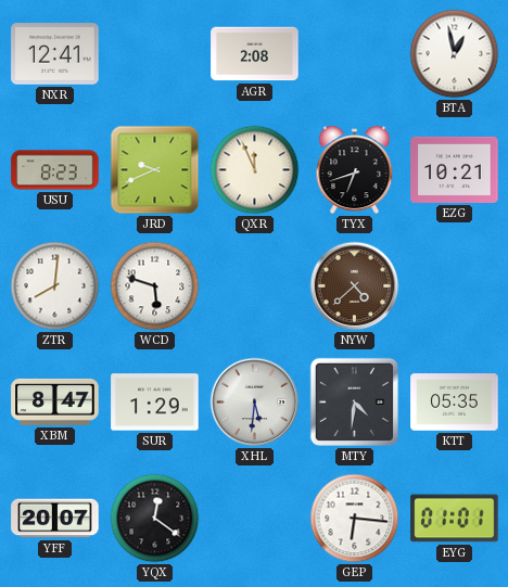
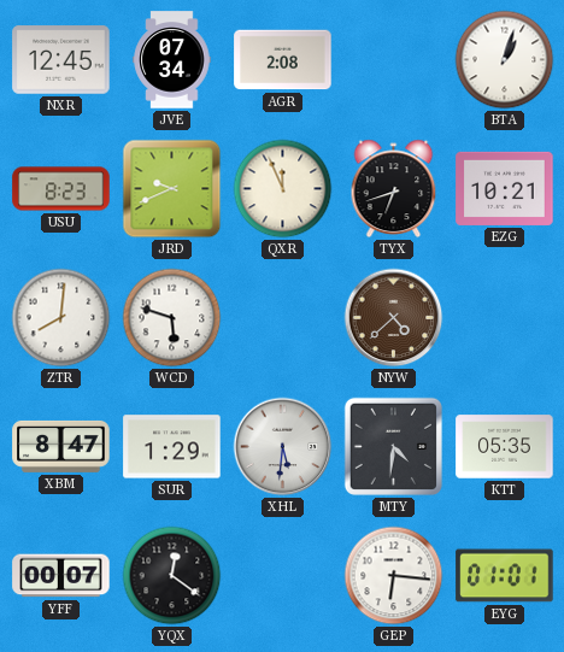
NXR: 12:41 -> 12:45 (61, 60)
JVE: none -> 07:34 (172, 60)
BTA: 12:58 -> 1:03 (505, 60)
YFF: 20:07 -> 00:07 (61, 576)
